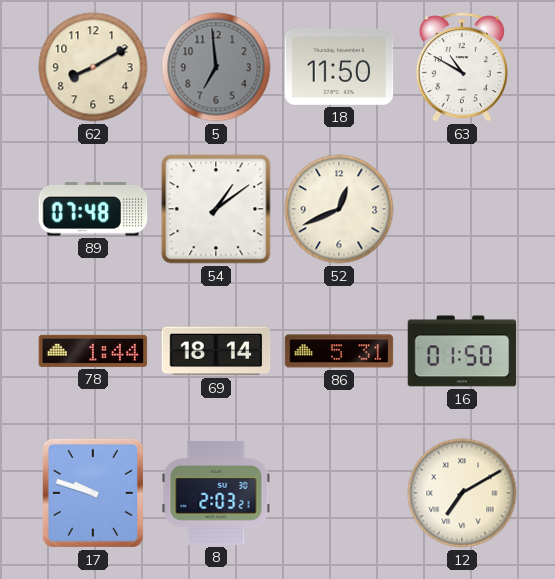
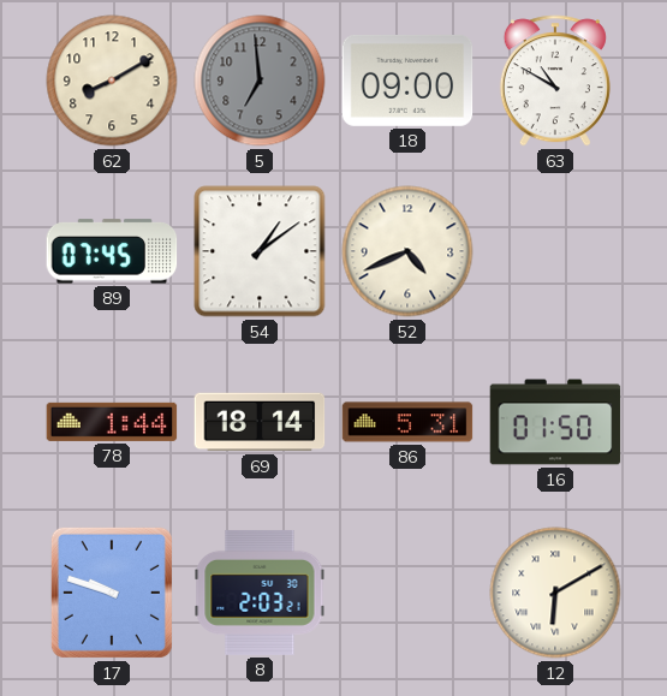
18: 11:50 -> 09:00 (407, 81)
89: 07:48 -> 07:45 (112, 251)
52: 12:41 -> 4:41 (407, 251)
12: 7:10 -> 6:10 (555, 593)
